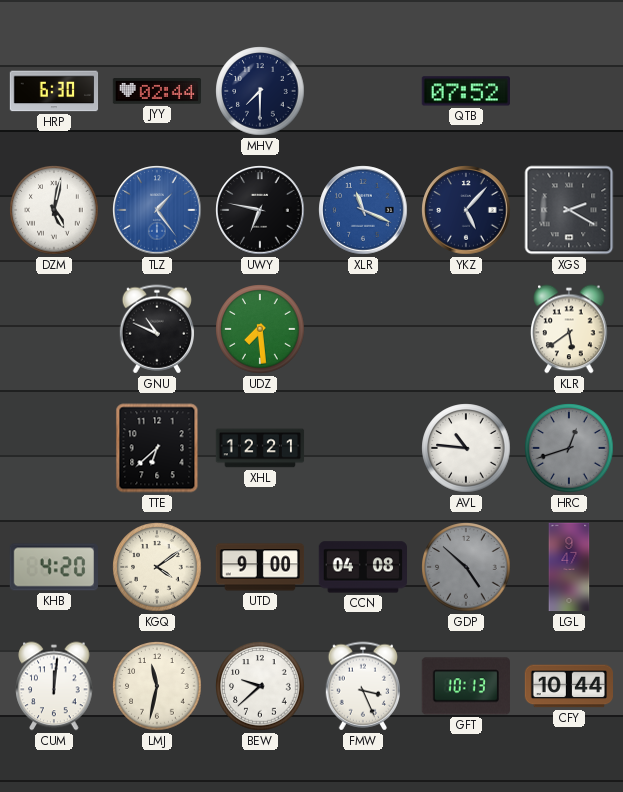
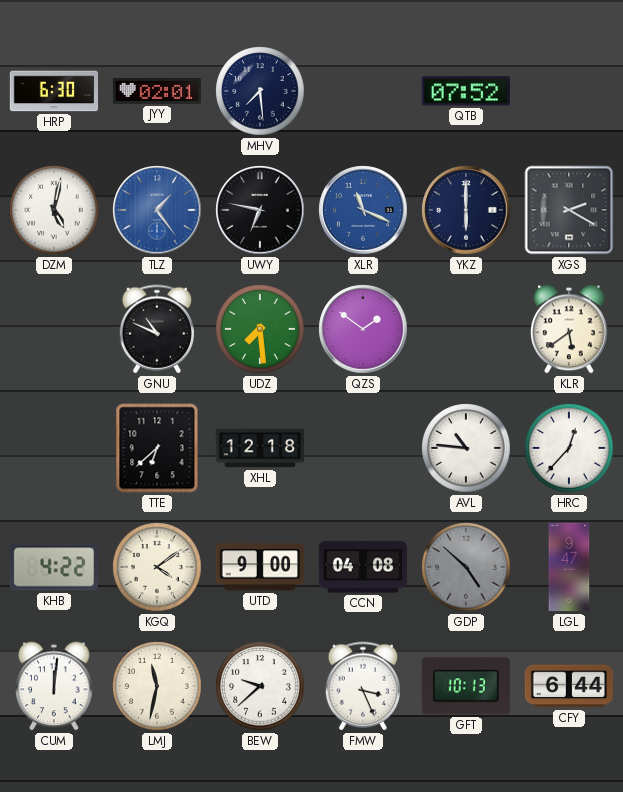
JYY: 02:44 -> 02:01 (157, 91)
MHV: 7:30 -> 7:29 (260, 91)
YKZ: 5:07 -> 6:00 (466, 210)
QZS: none -> 1:51 (363, 329)
XHL: 12:21 -> 12:18 (260, 448)
HRC: 12:42 -> 12:37 (569, 448)
HRC dial: grey -> white (569, 448)
KHB: 4:20 -> 4:22 (53, 567)
CFY: 10:44 -> 6:44 (568, 686)
